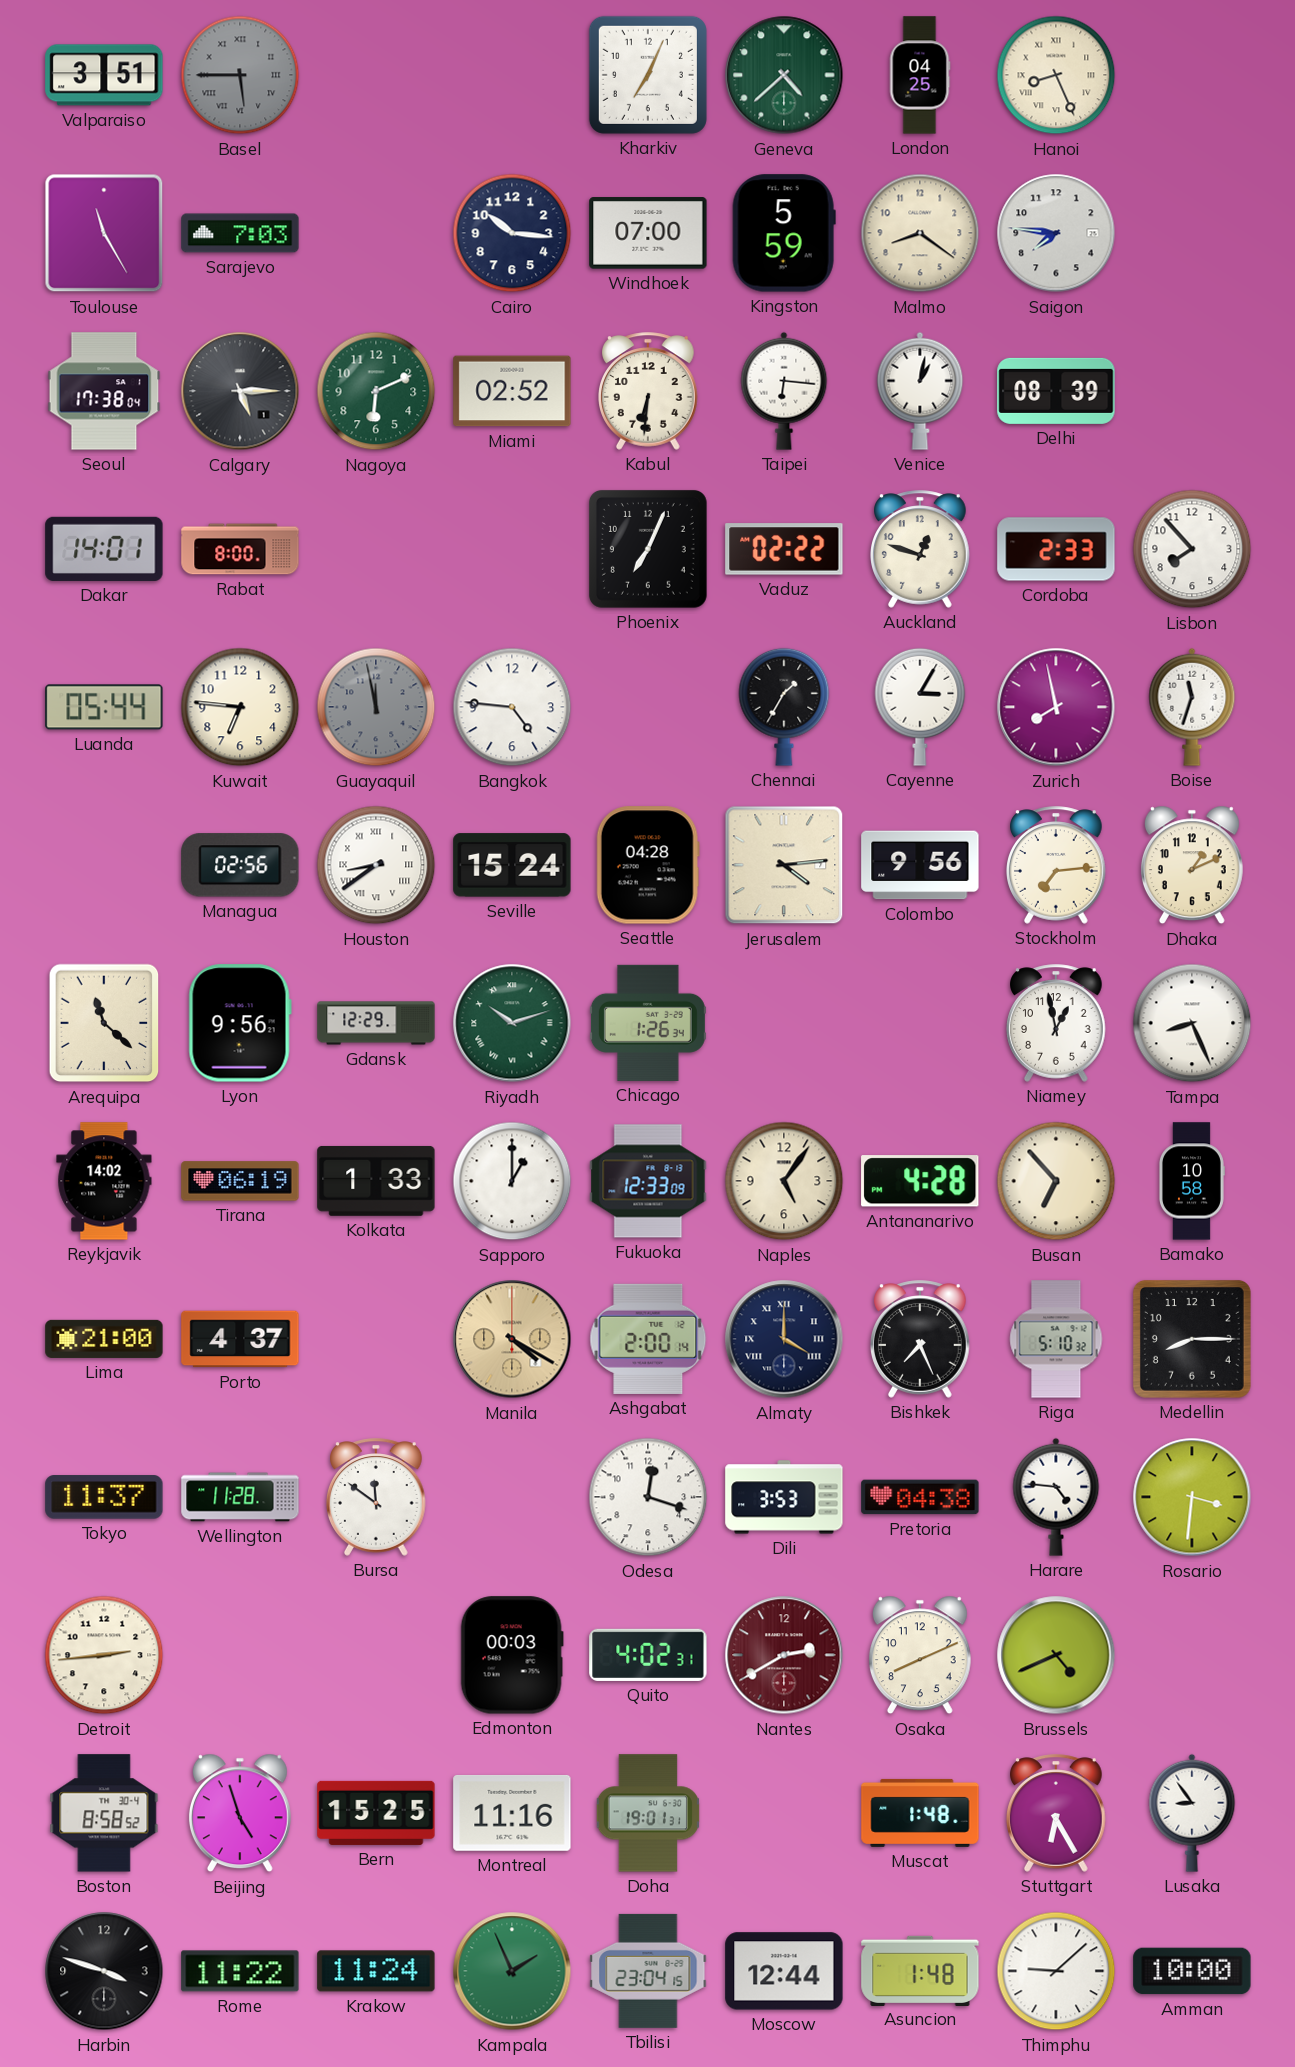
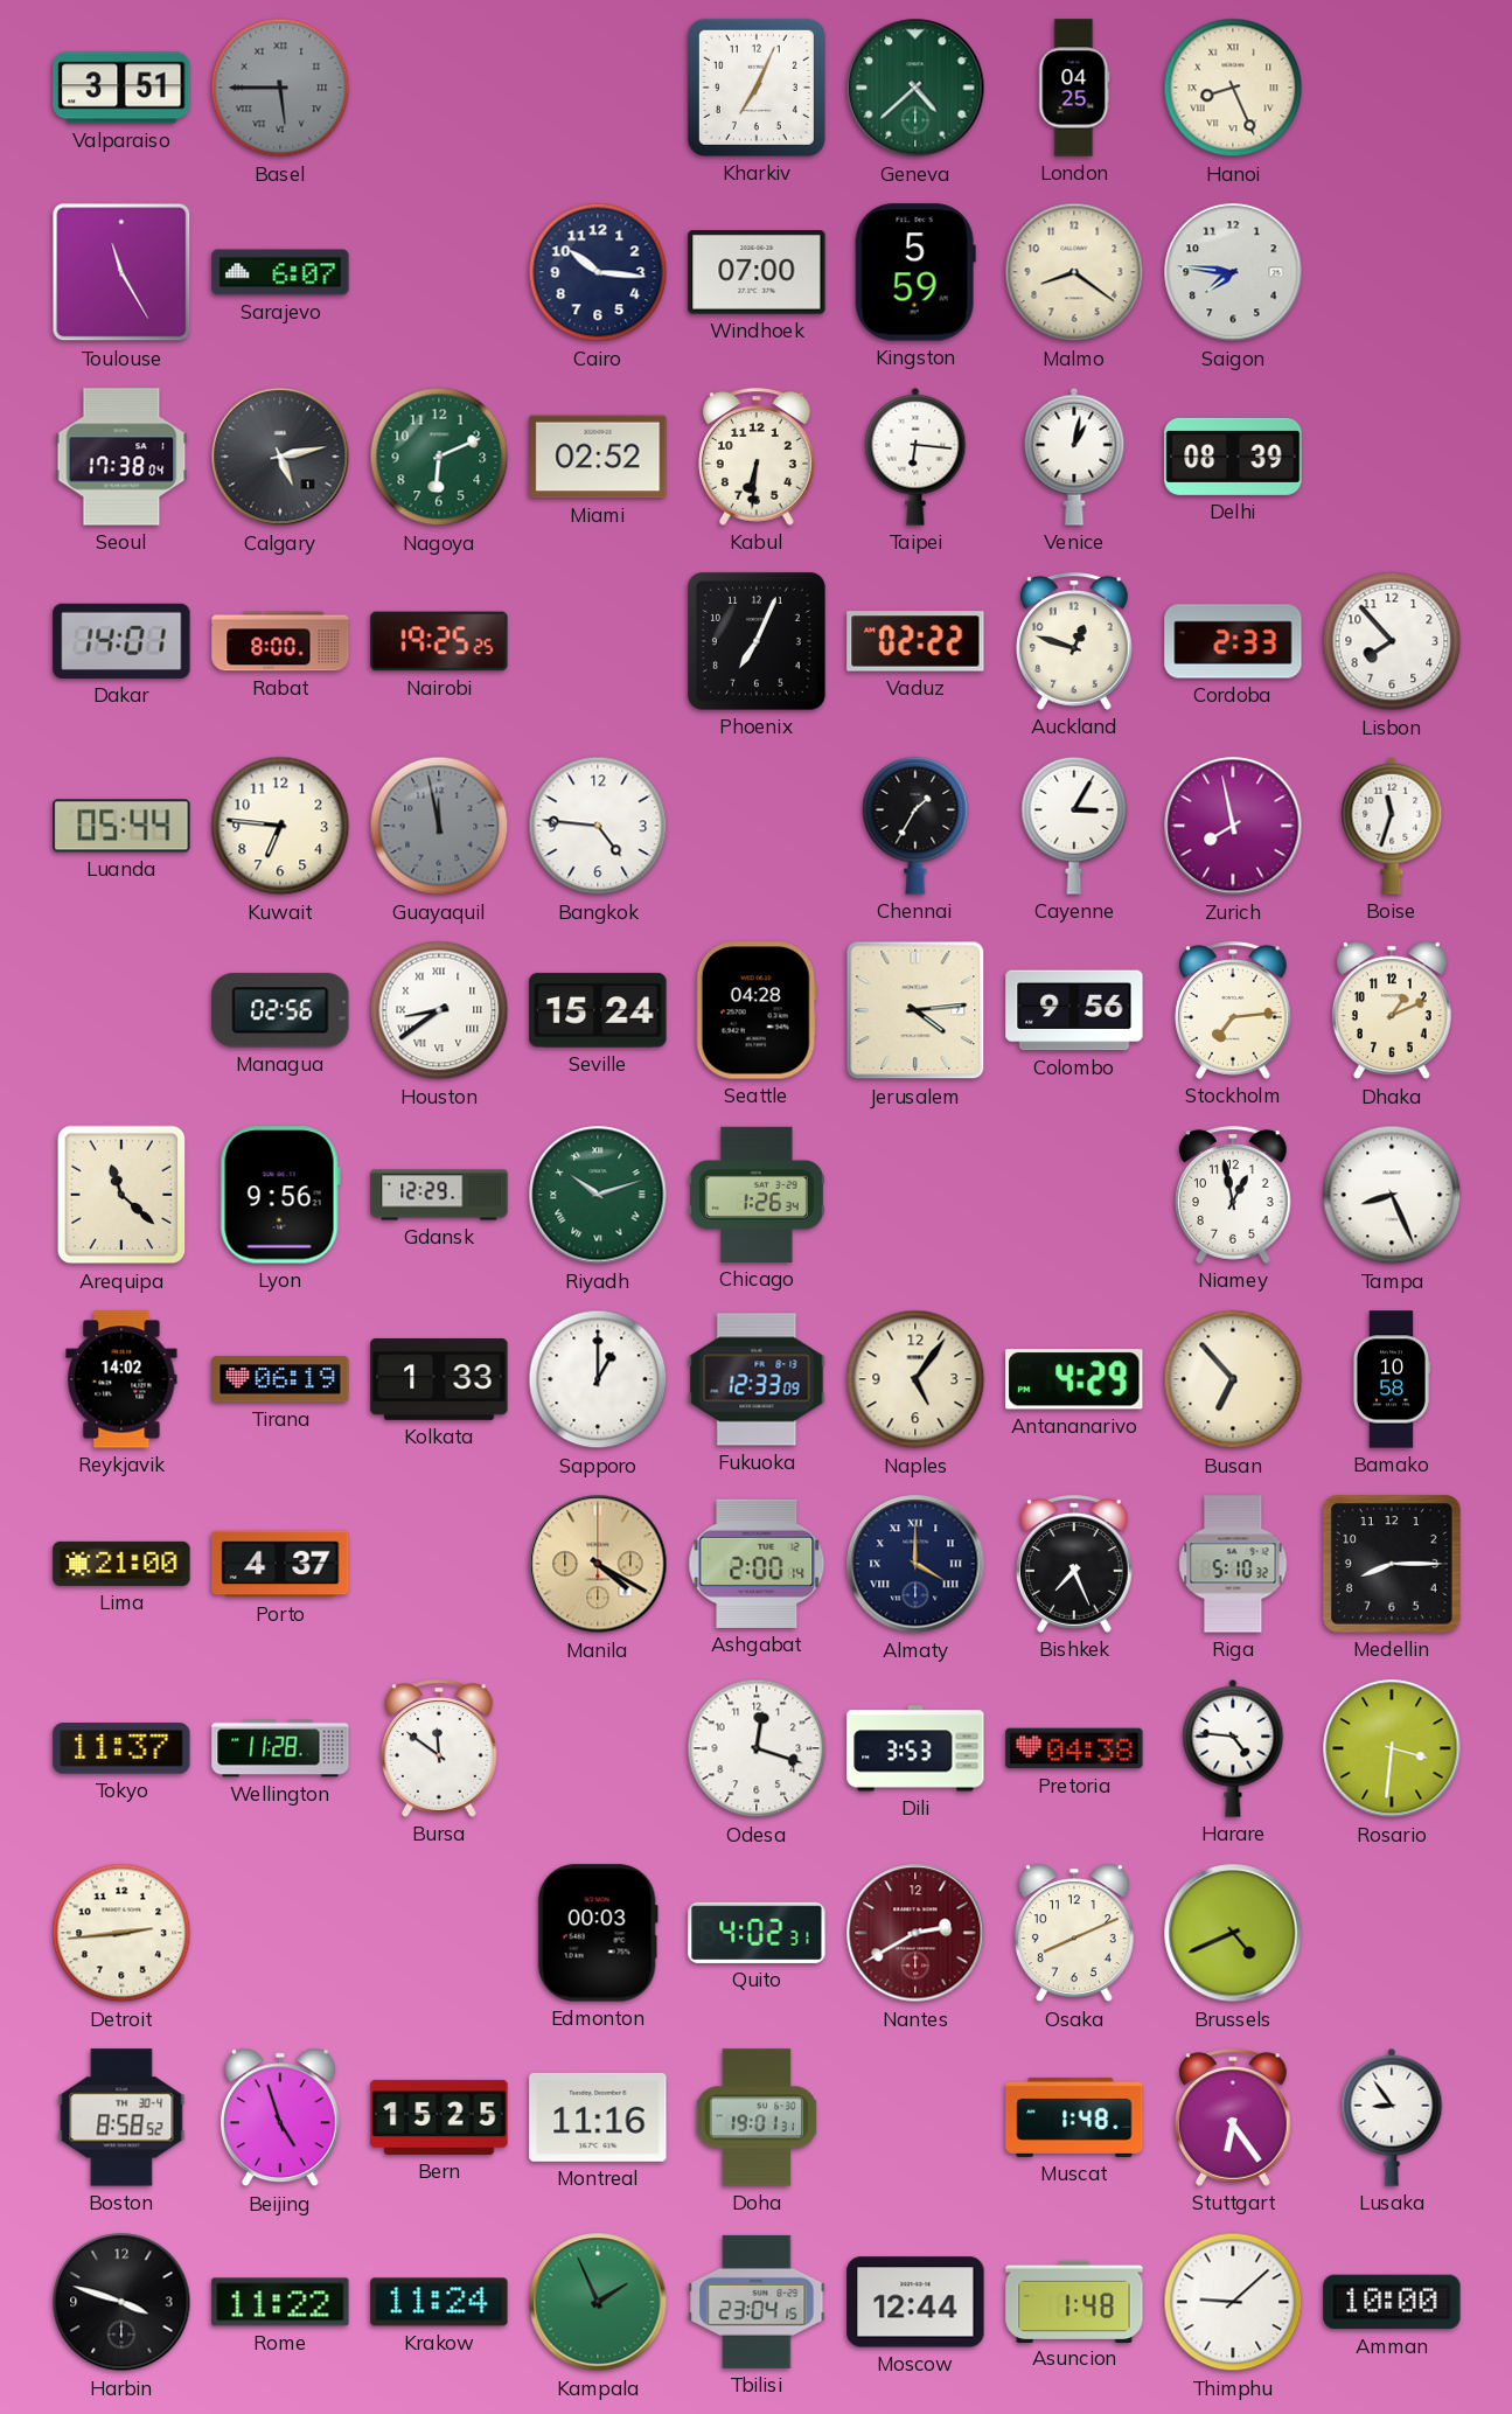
Sarajevo: 7:03 -> 6:07 (280, 272)
Calgary: 5:15 -> 5:13 (280, 457)
Nairobi: none -> 19:25 (439, 641)
Antananarivo: 4:28 -> 4:29 (1074, 1379)
Stuttgart: 6:25 -> 6:24 (1234, 2117)
